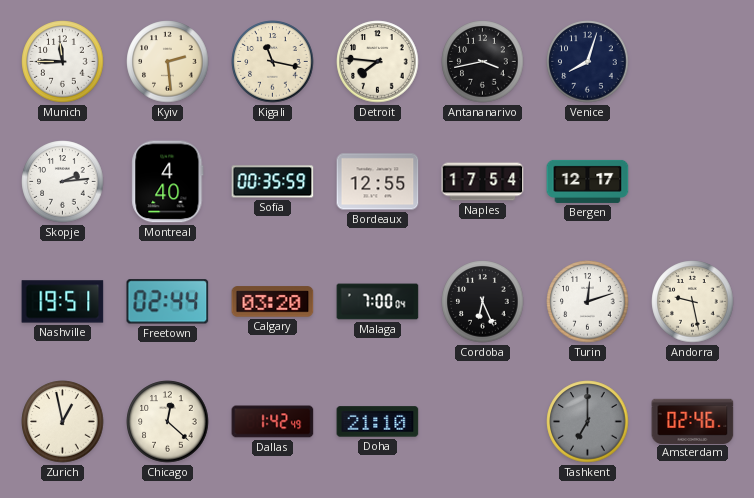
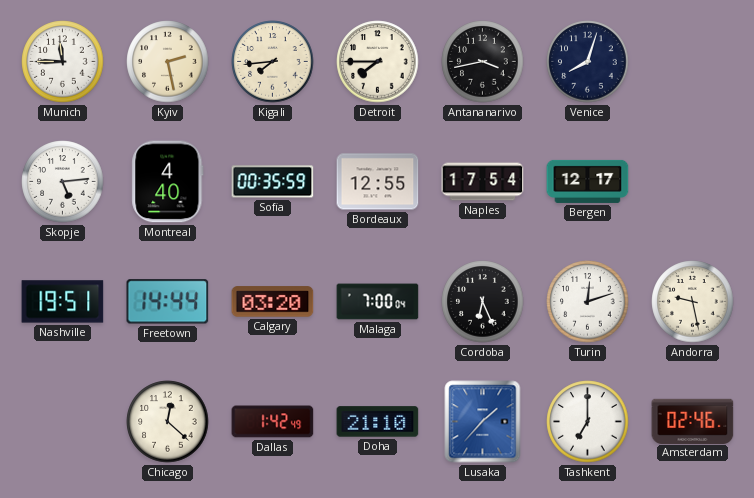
Kyiv: 2:29 -> 2:28 (168, 62)
Kigali: 11:17 -> 7:44 (273, 62)
Detroit: 7:46 -> 7:45 (378, 62)
Skopje: 2:14 -> 5:14 (63, 182)
Freetown: 02:44 -> 14:44 (168, 302)
Zurich: 12:58 -> none (63, 422)
Lusaka: none -> 1:37 (483, 422)
Tashkent dial: grey -> white (588, 422)
